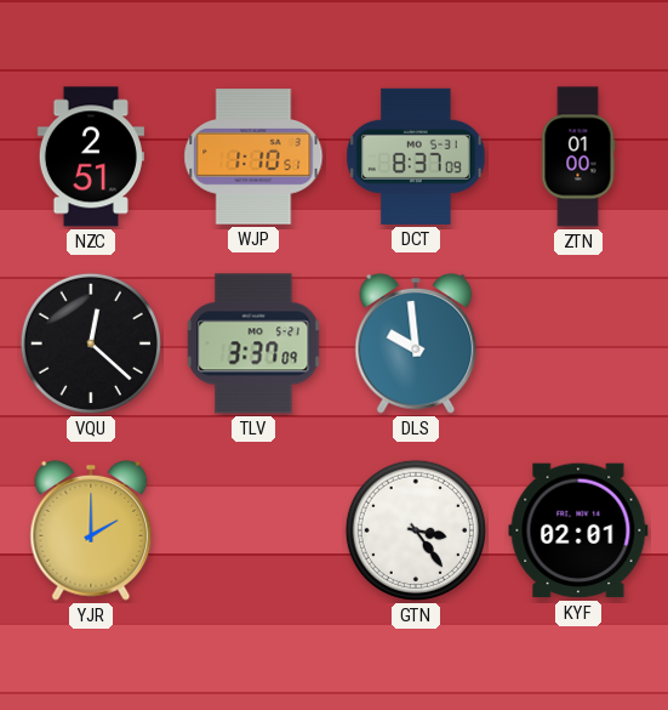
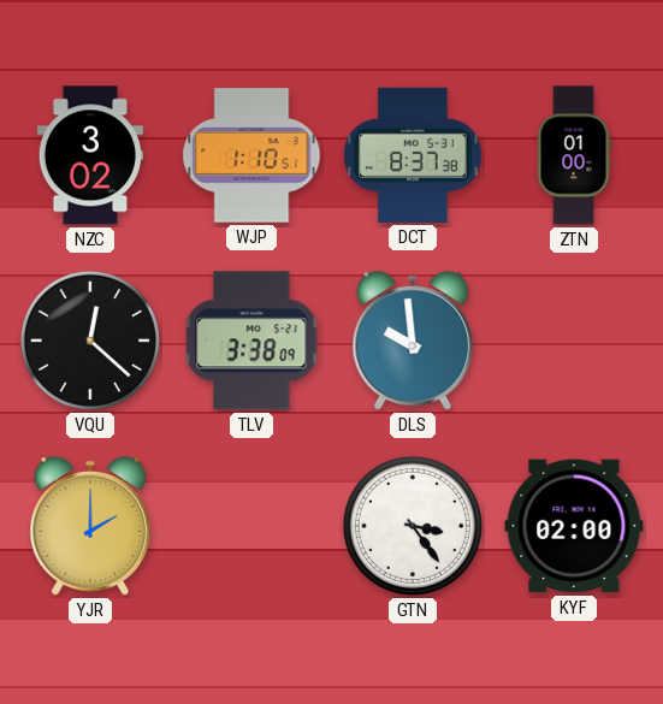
NZC: 2:51 -> 3:02 (90, 155)
DCT: 8:37:09 -> 8:37:38 (413, 155)
TLV: 3:37 -> 3:38 (251, 341)
KYF: 02:01 -> 02:00 (574, 526)
